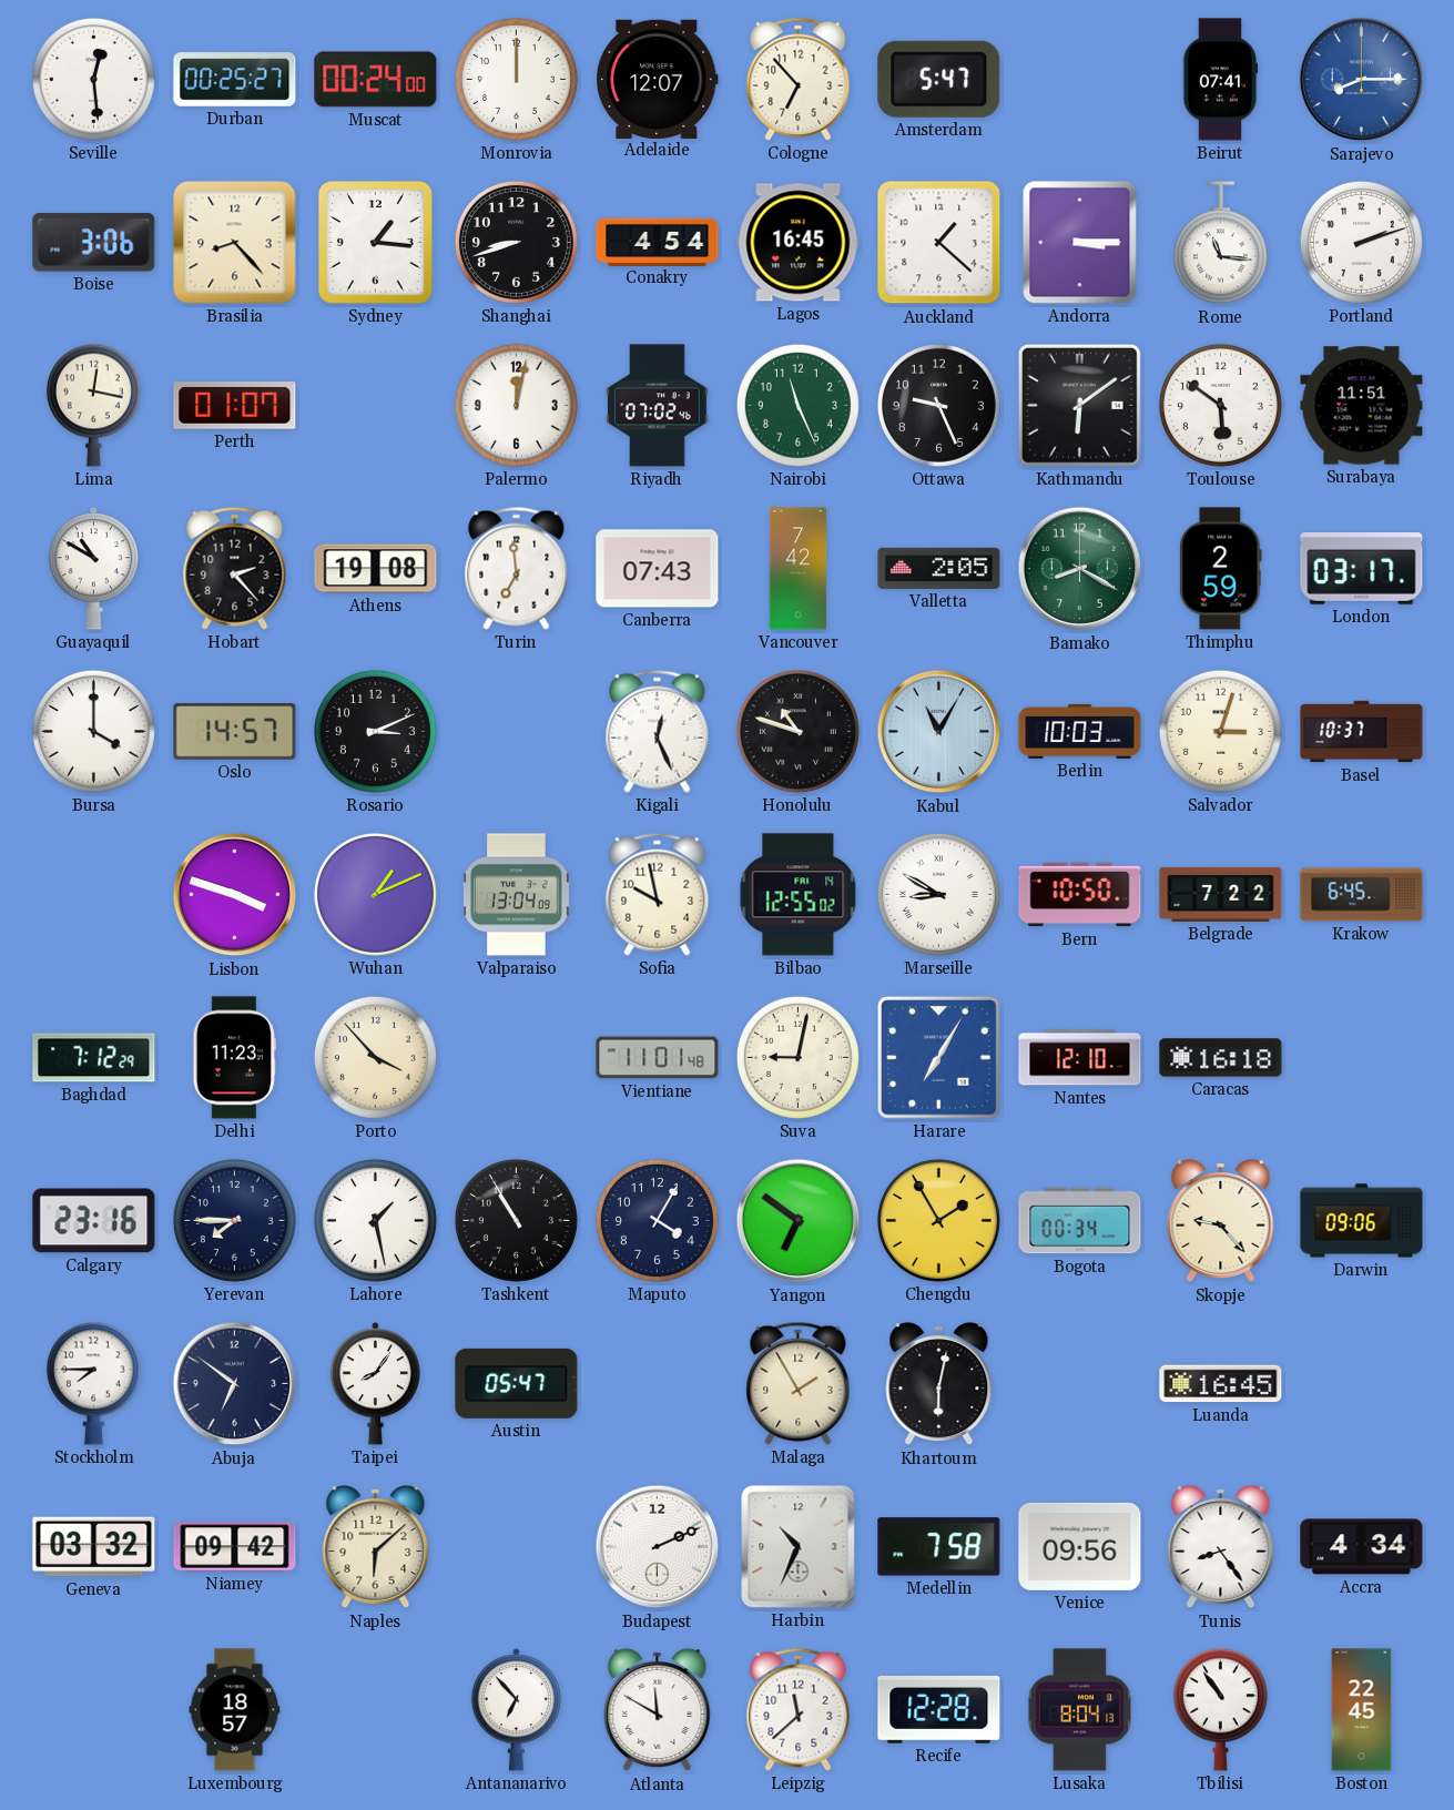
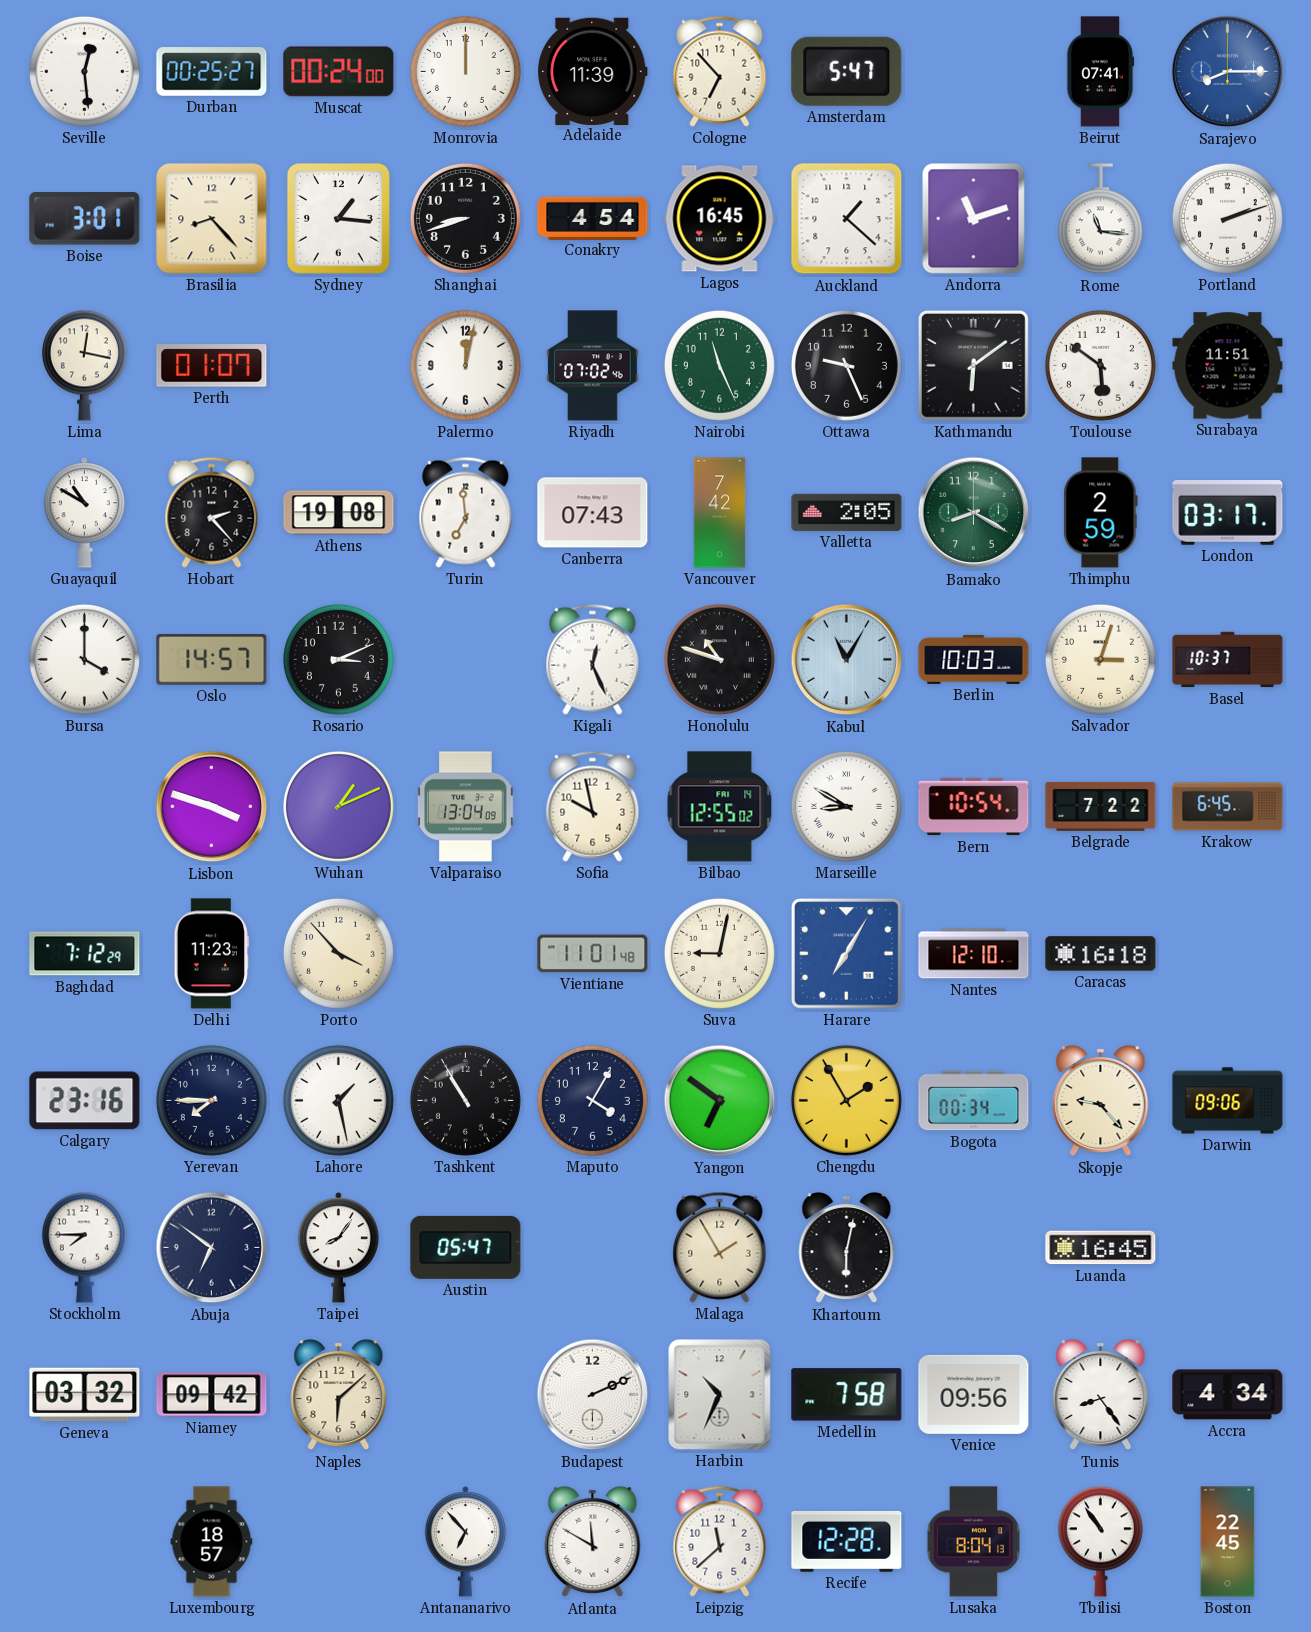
Adelaide: 12:07 -> 11:39 (593, 71)
Boise: 3:06 -> 3:01 (85, 219)
Andorra: 3:15 -> 11:12 (974, 219)
Bern: 10:50 -> 10:54 (974, 807)
